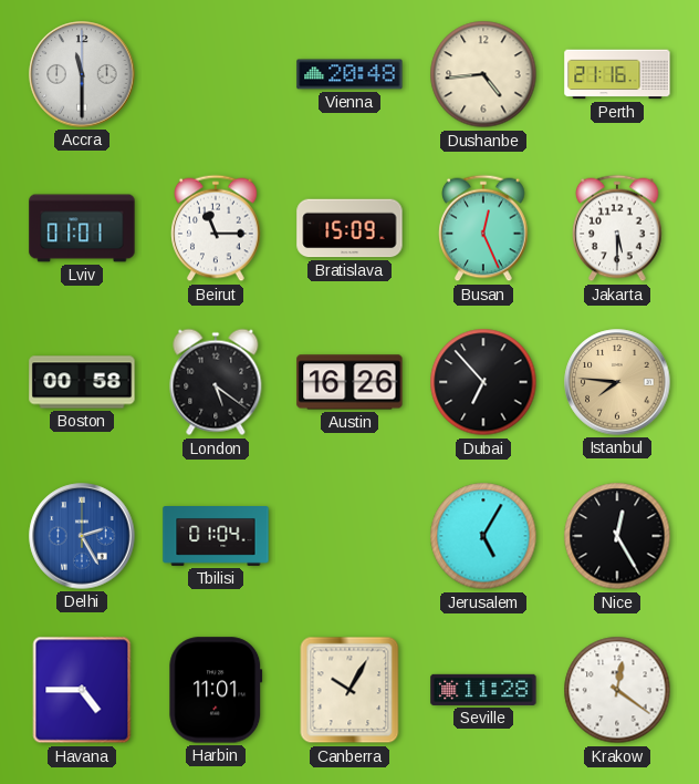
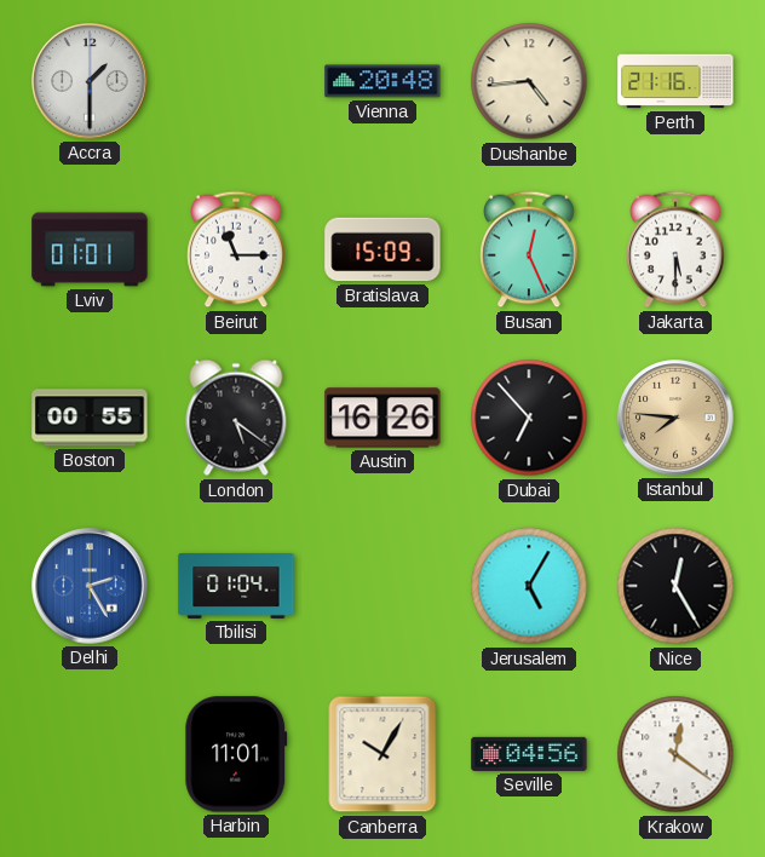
Accra: 11:30 -> 1:30 (90, 81)
Boston: 00:58 -> 00:55 (90, 418)
Havana: 4:45 -> none (82, 690)
Seville: 11:28 -> 04:56 (529, 754)
